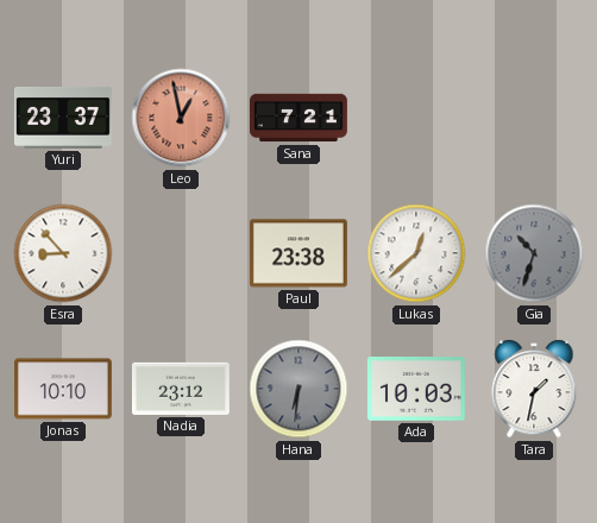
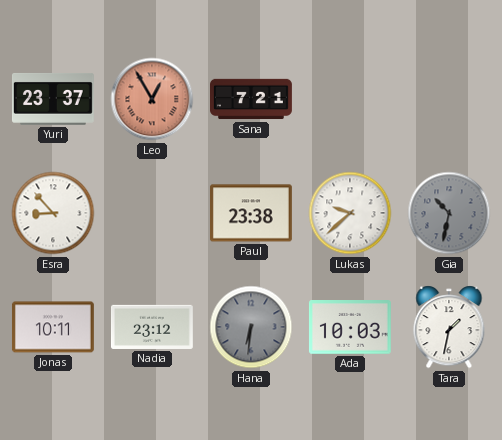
Leo: 12:58 -> 12:55 (152, 99)
Lukas: 12:38 -> 9:38 (350, 213)
Gia: 10:33 -> 10:32 (449, 213)
Jonas: 10:10 -> 10:11 (53, 327)
